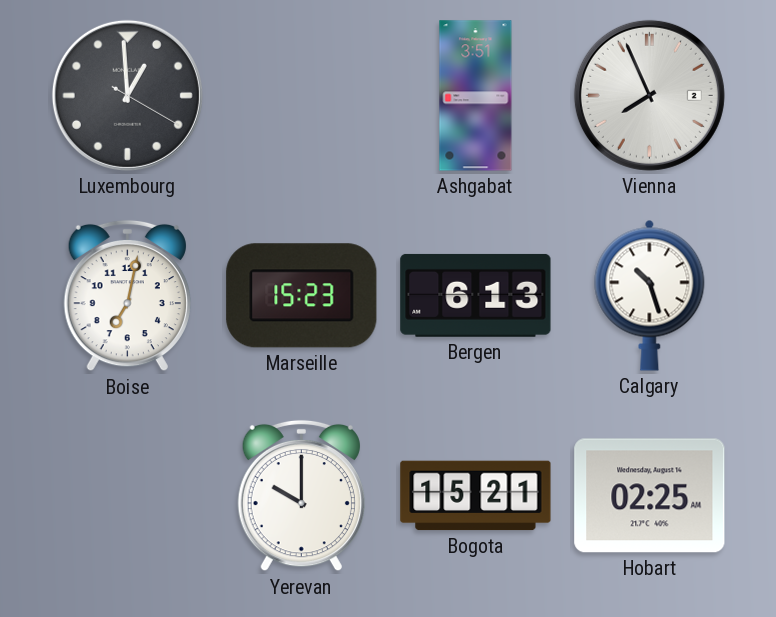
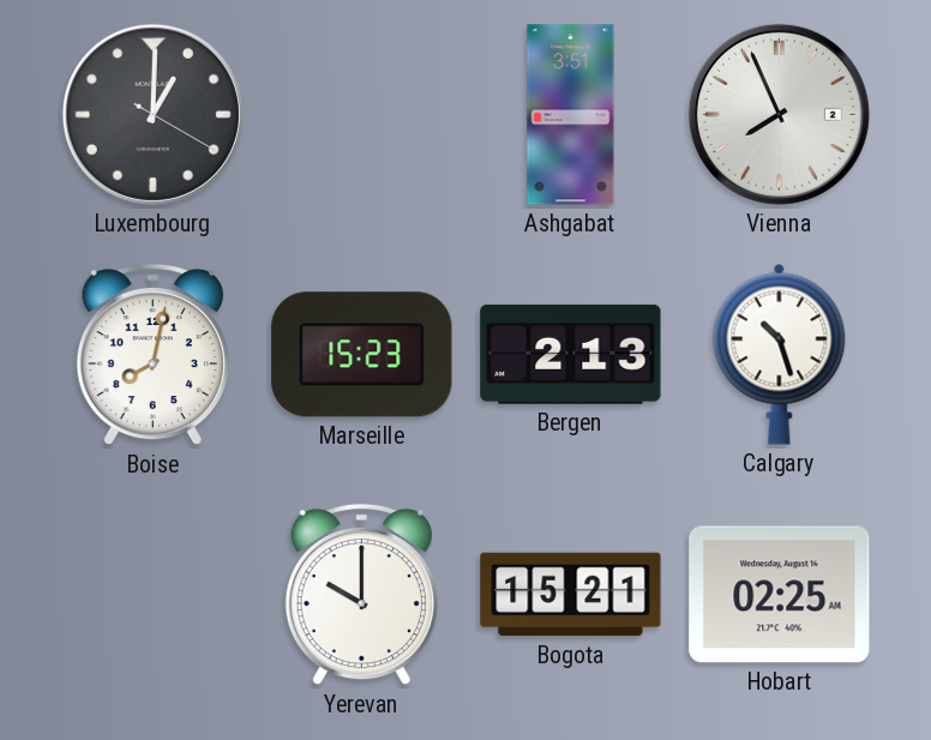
Luxembourg: 12:59 -> 1:00 (152, 114)
Boise: 7:02 -> 8:02 (152, 355)
Bergen: 6:13 -> 2:13 (571, 354)
